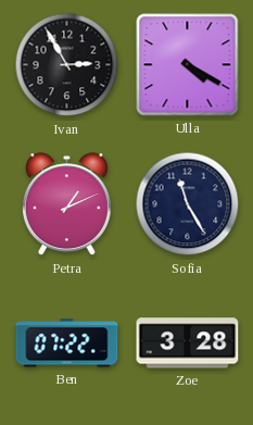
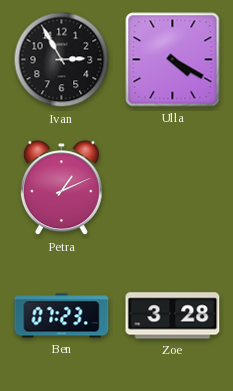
Sofia: 11:25 -> none (188, 204)
Ben: 07:22 -> 07:23 (62, 316)
